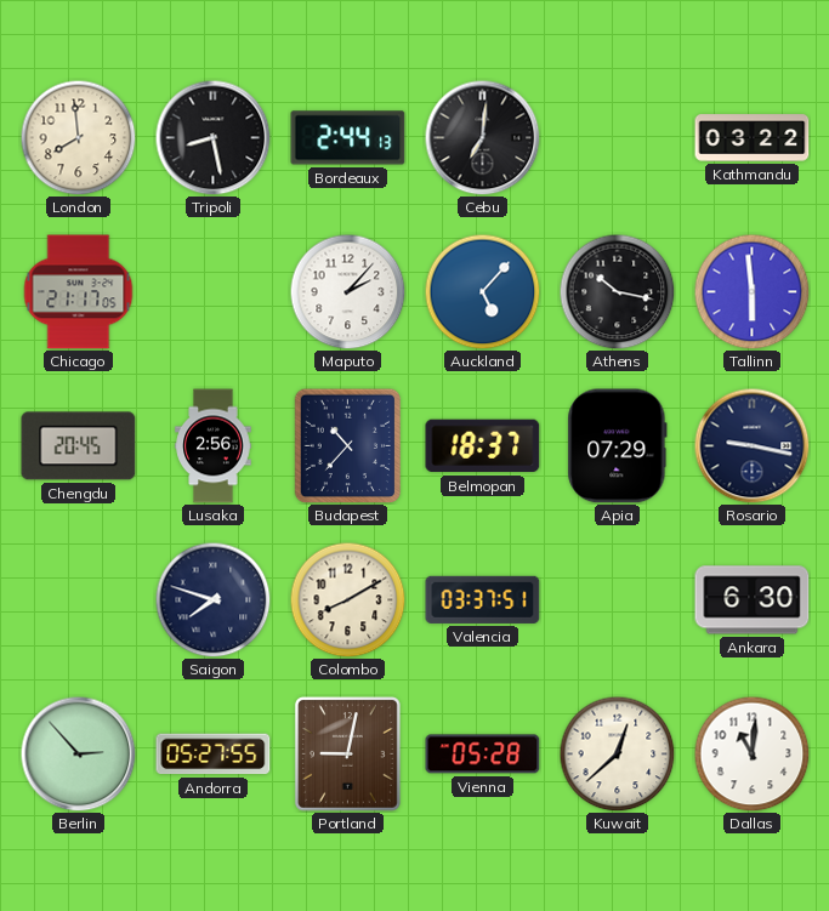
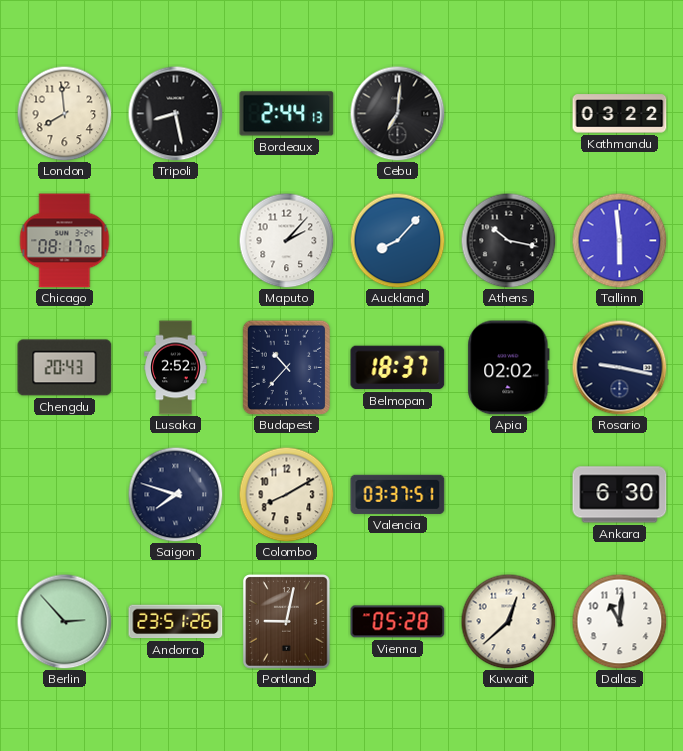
Chicago: 21:17 -> 08:17 (65, 241)
Auckland: 5:07 -> 8:07 (397, 240)
Chengdu: 20:45 -> 20:43 (65, 368)
Lusaka: 2:56 -> 2:52 (176, 368)
Apia: 07:29 -> 02:02 (509, 368)
Andorra: 05:27 -> 23:51 (176, 622)
